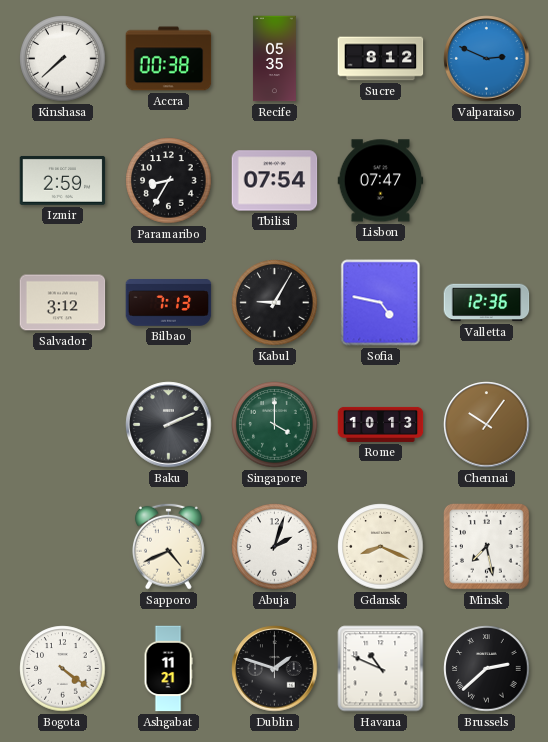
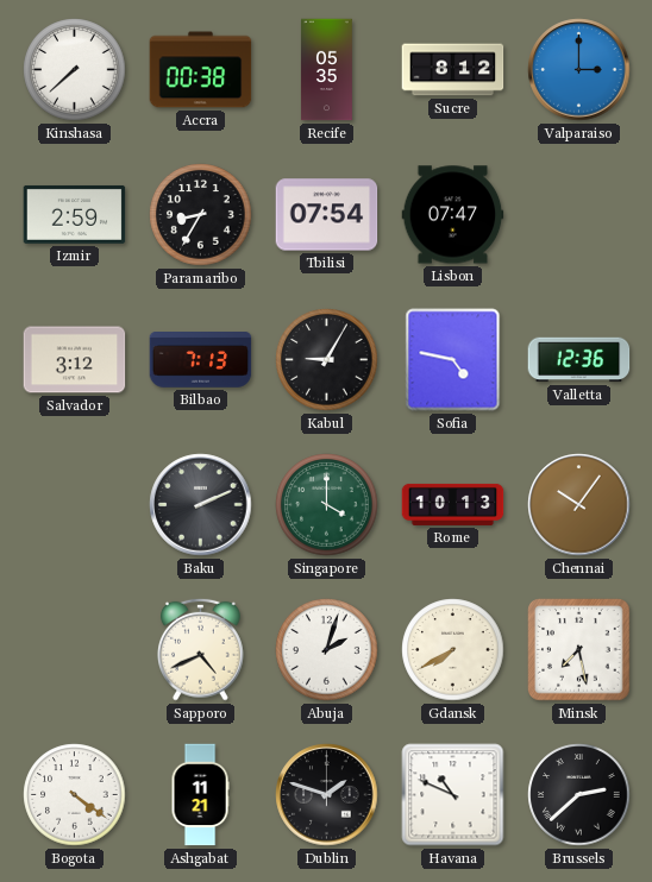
Valparaiso: 2:49 -> 3:00 (579, 70)
Gdansk: 8:19 -> 7:40 (453, 650)
